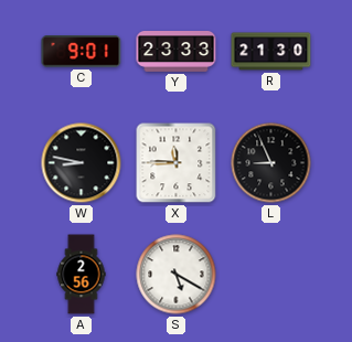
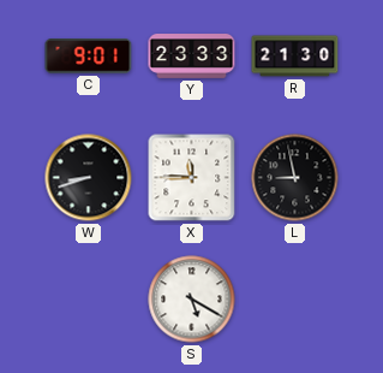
W: 8:47 -> 8:42 (89, 178)
L: 8:56 -> 8:58 (295, 178)
A: 2:56 -> none (82, 275)
